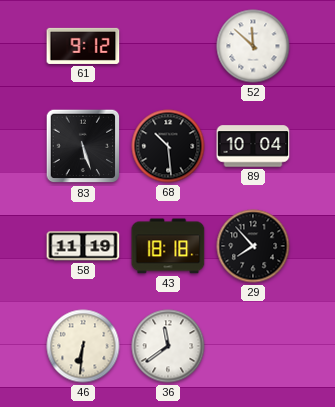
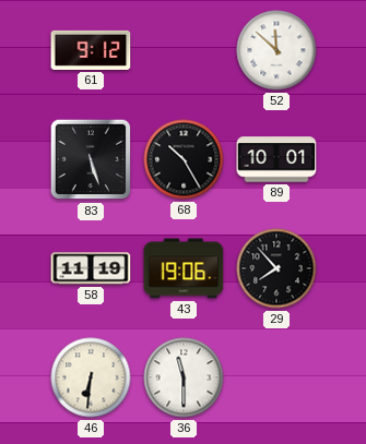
68: 10:29 -> 10:25 (184, 159)
89: 10:04 -> 10:01 (276, 159)
43: 18:18 -> 19:06 (184, 268)
36: 11:39 -> 11:30 (184, 377)
